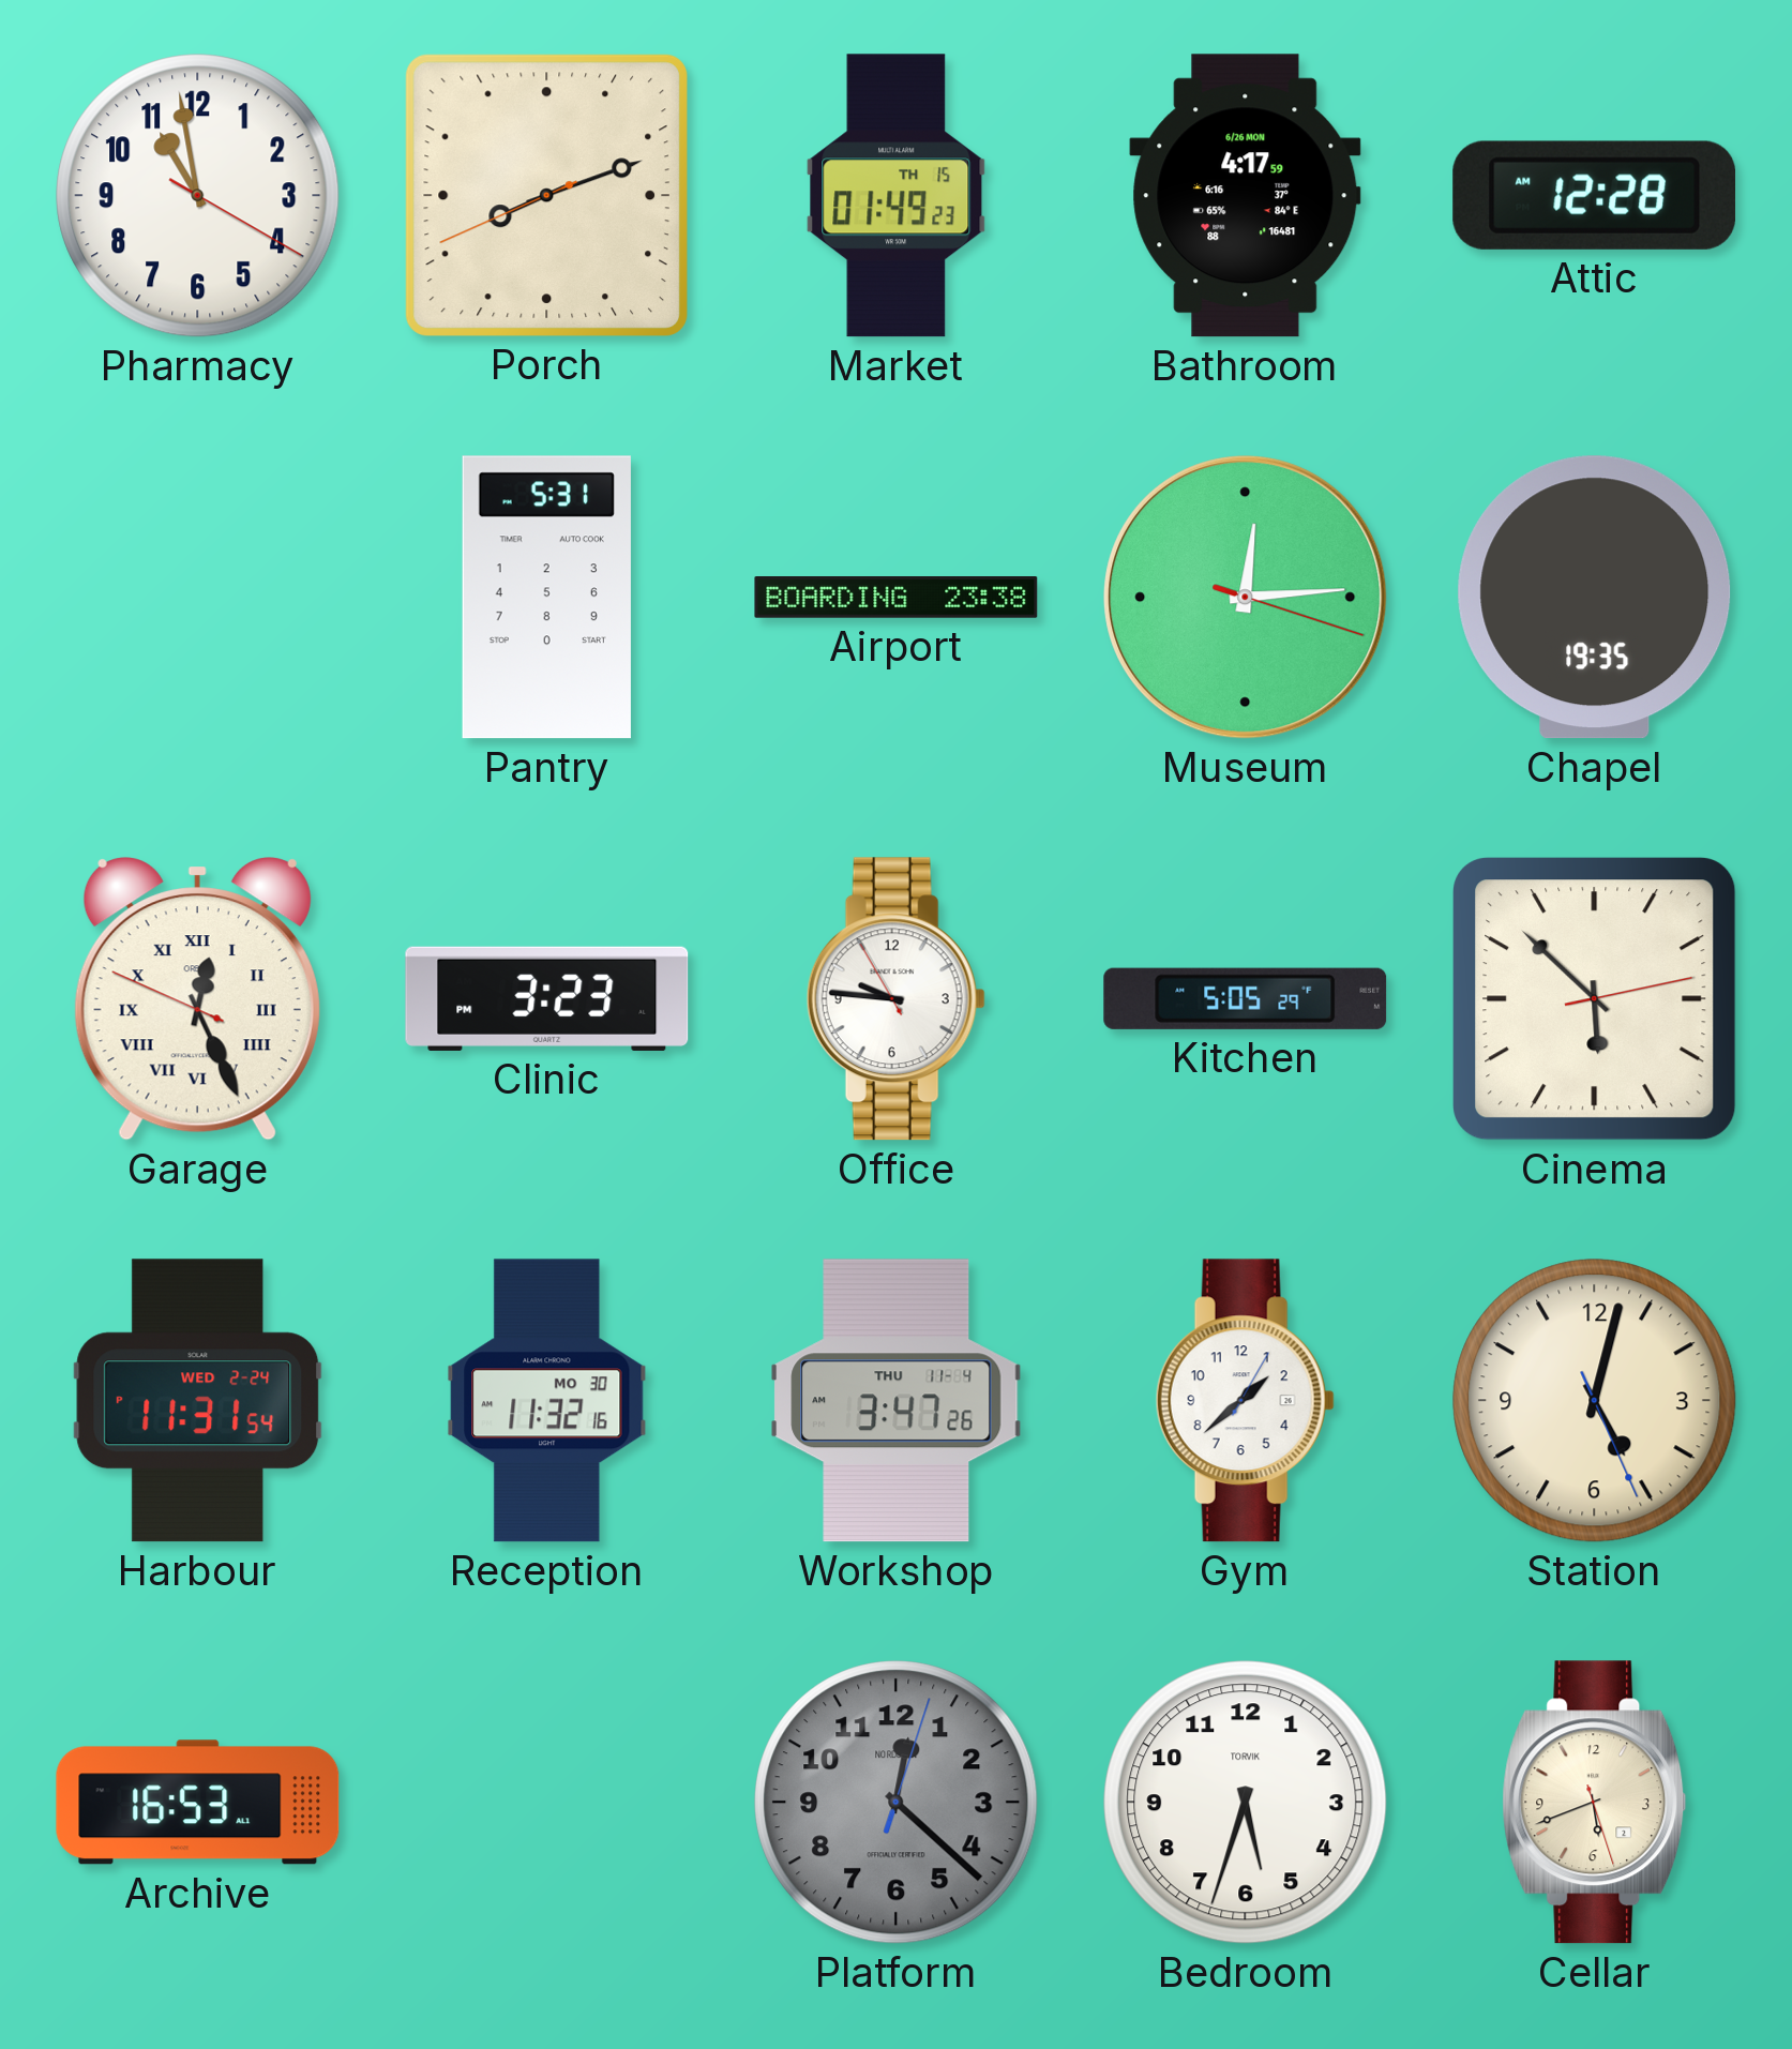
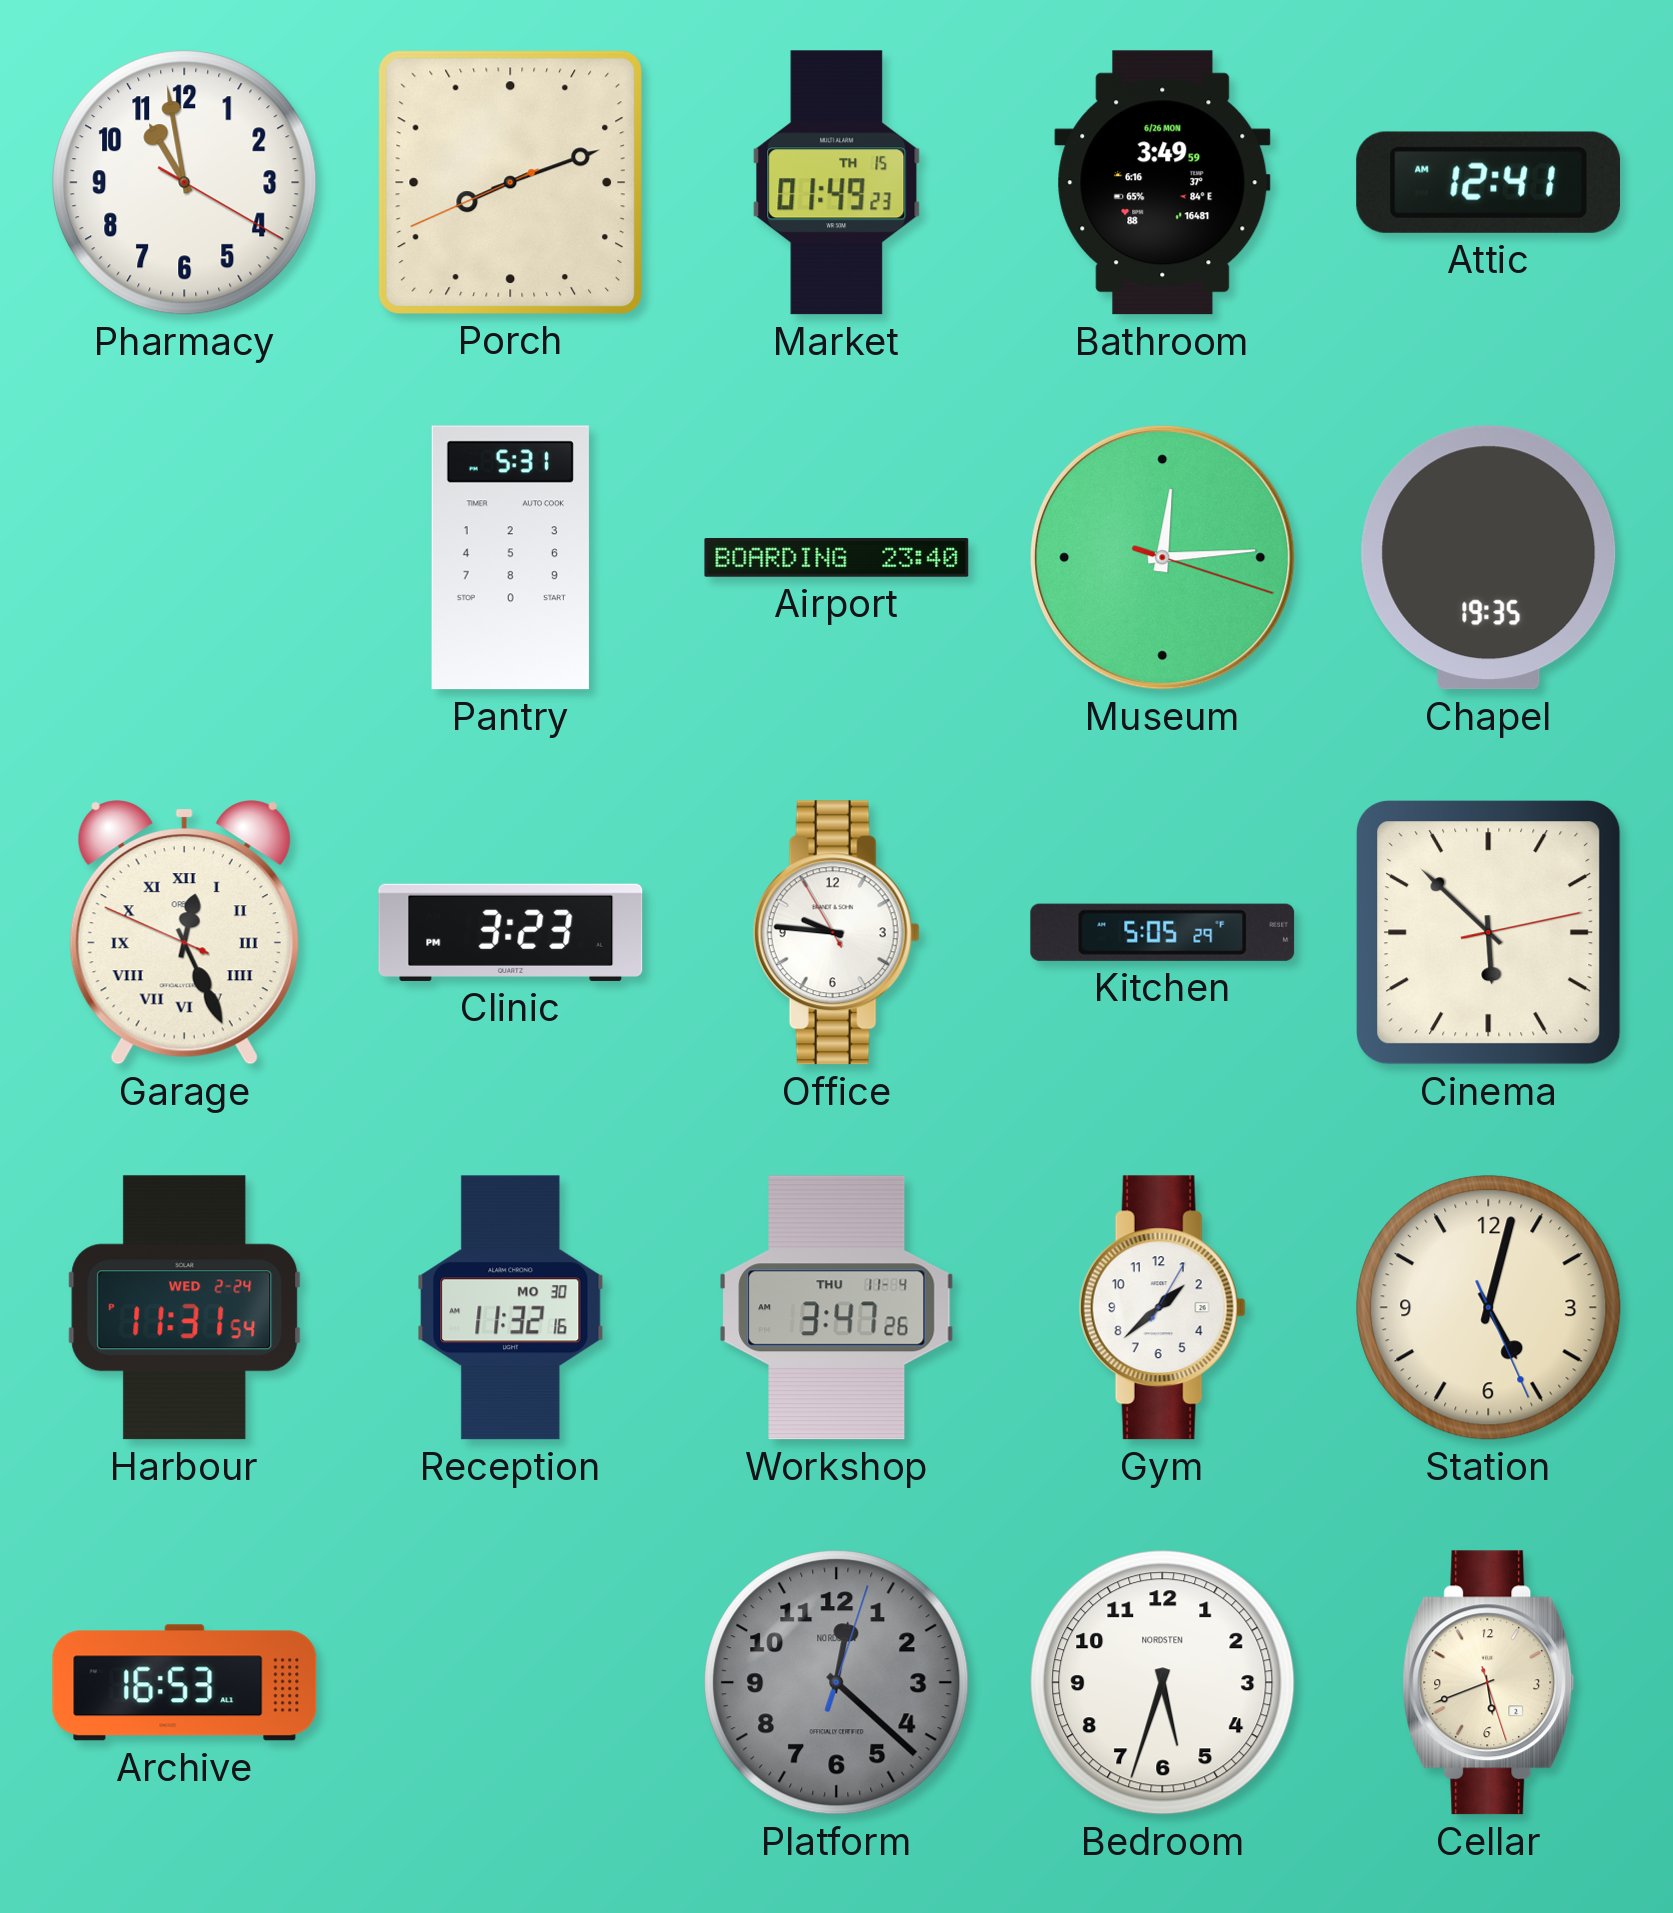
Bathroom: 4:17 -> 3:49 (1163, 183)
Attic: 12:28 -> 12:41 (1489, 182)
Airport: 23:38 -> 23:40 (837, 558)
Bedroom brand: TORVIK -> NORDSTEN (1163, 1683)
